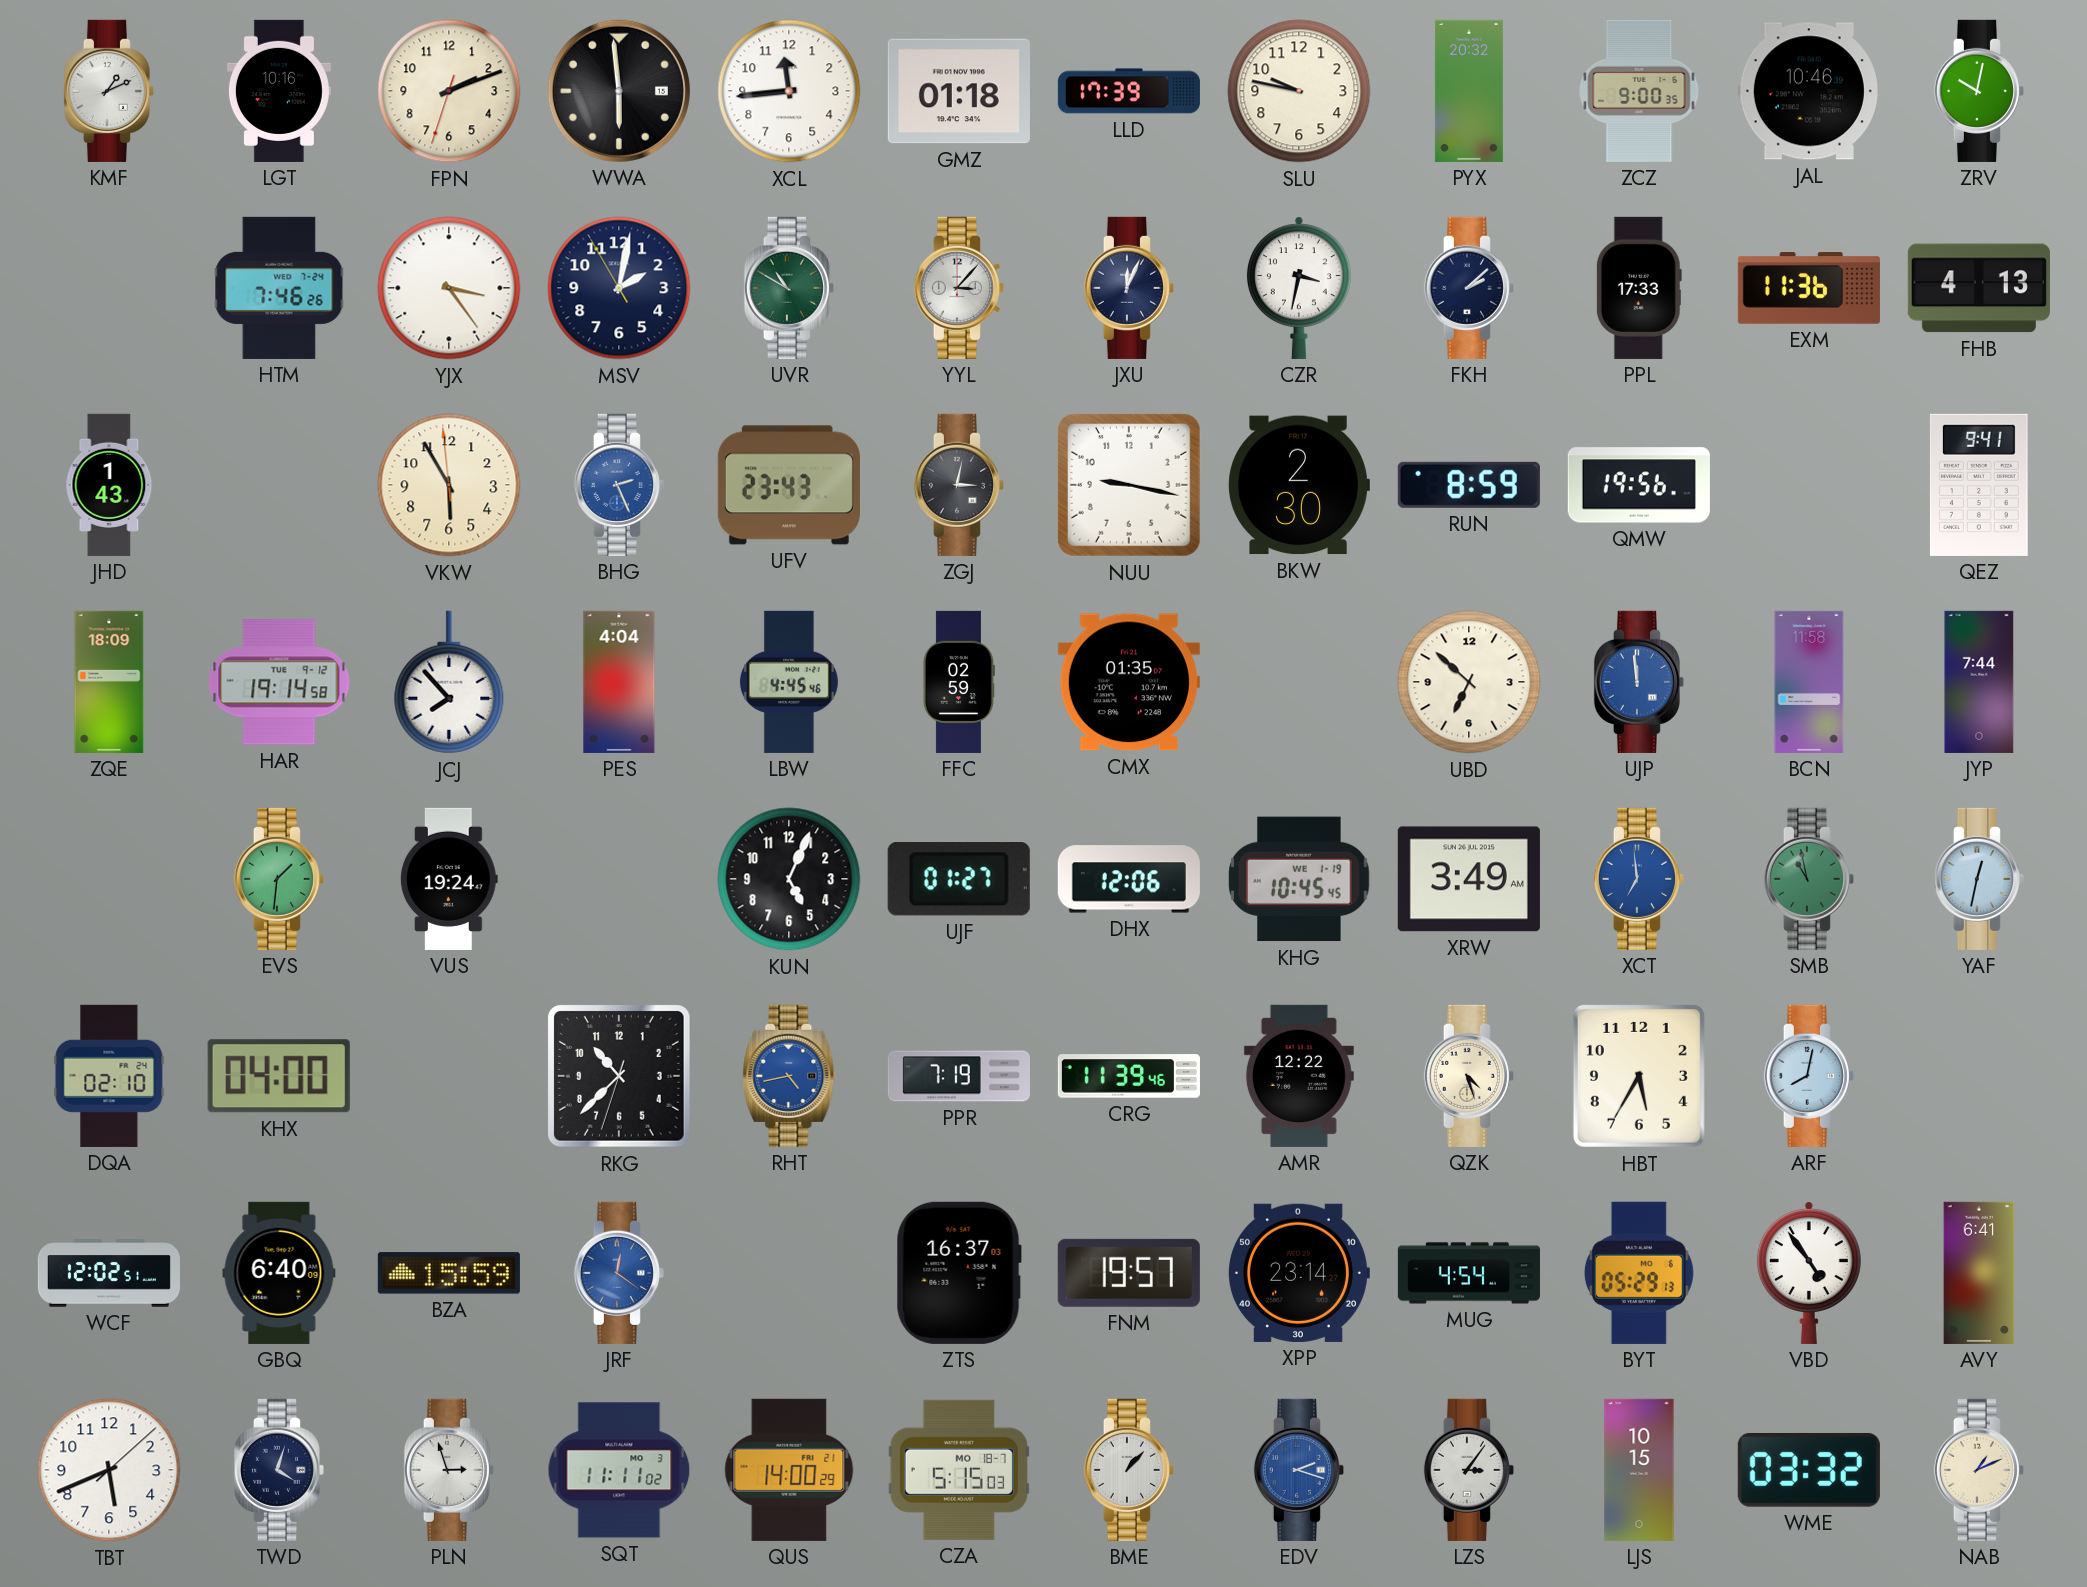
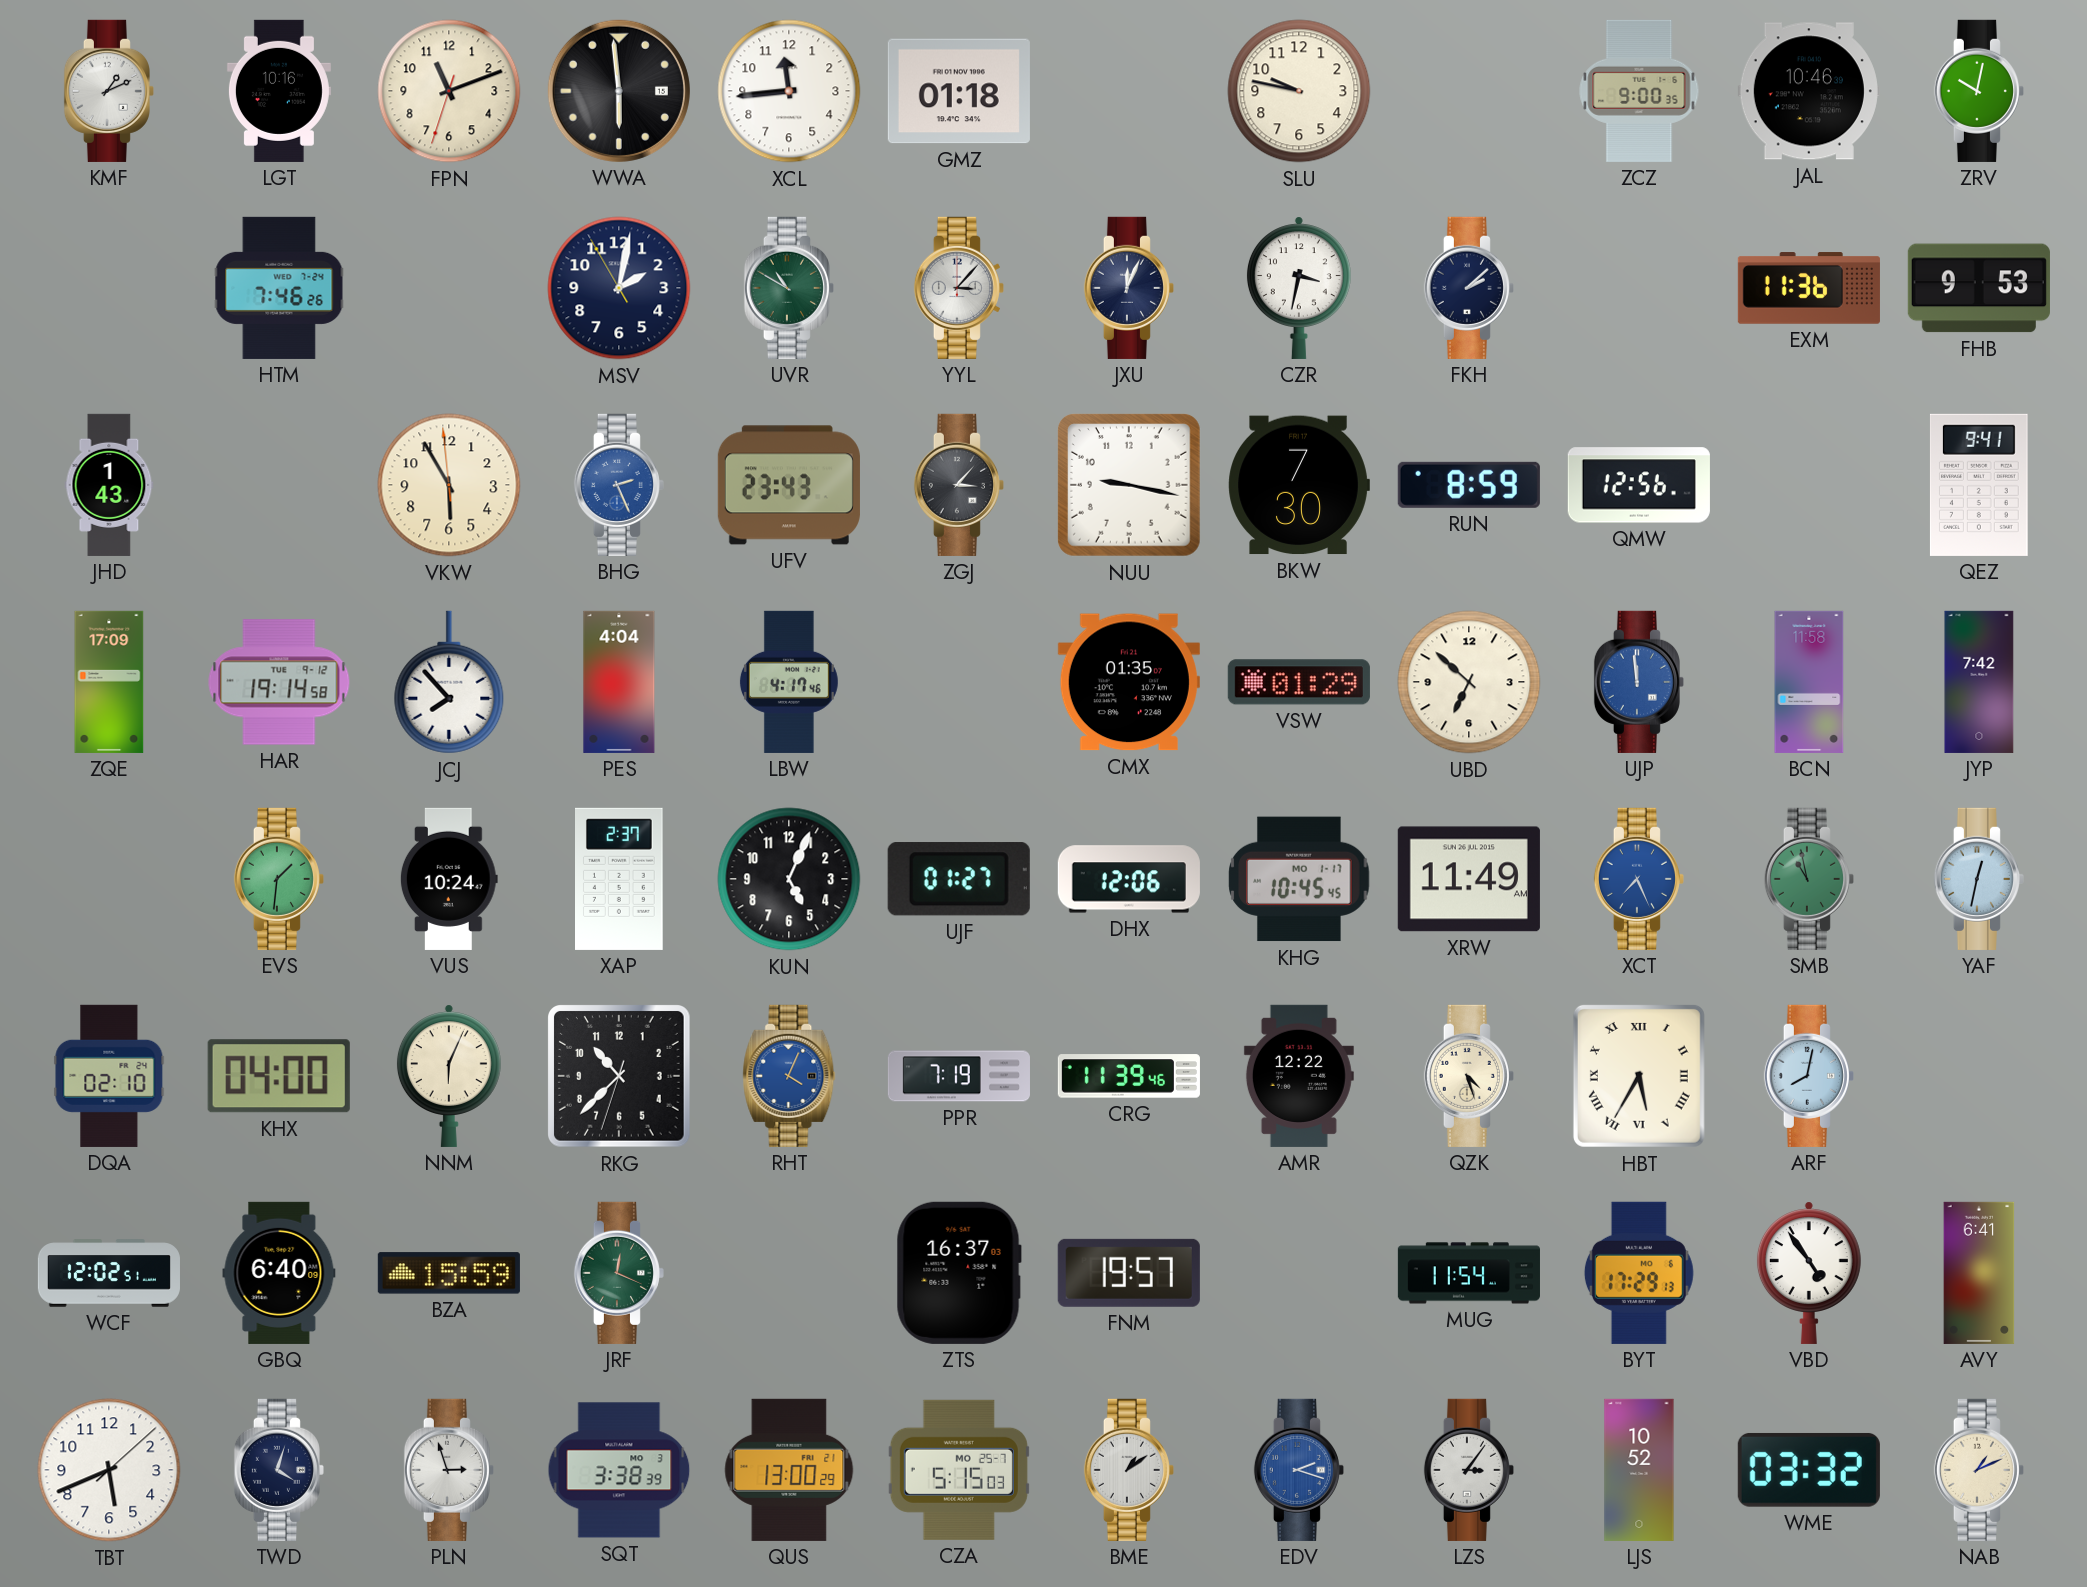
FPN: 2:11 -> 11:11 (449, 91)
LLD: 17:39 -> none (1129, 91)
PYX: 20:32 -> none (1469, 91)
YJX: 3:24 -> none (449, 288)
PPL: 17:33 -> none (1639, 288)
FHB: 4:13 -> 9:53 (1979, 288)
ZGJ: 3:02 -> 3:07 (959, 485)
BKW: 2:30 -> 7:30 (1299, 485)
QMW: 19:56 -> 12:56 (1639, 485)
ZQE: 18:09 -> 17:09 (109, 682)
LBW: 4:45 -> 4:17 (789, 682)
FFC: 02:59 -> none (959, 682)
VSW: none -> 01:29 (1299, 682)
JYP: 7:44 -> 7:42 (1979, 682)
VUS: 19:24 -> 10:24 (449, 879)
XAP: none -> 2:37 (620, 879)
KHG date: WE 1-19 -> MO 1-17 (1299, 879)
XRW: 3:49 -> 11:49 (1469, 879)
XCT: 6:59 -> 7:26 (1639, 879)
NNM: none -> 6:04 (449, 1076)
RHT: 4:43 -> 4:04 (789, 1076)
HBT numerals: Arabic -> Roman (1639, 1076)
JRF: 12:21 -> 12:19 (619, 1273)
JRF dial: blue -> green (619, 1273)
XPP: 23:14 -> none (1298, 1273)
MUG: 4:54 -> 11:54 (1469, 1273)
BYT: 05:29 -> 17:29 (1639, 1273)
SQT: 11:11 -> 3:38 (619, 1470)
QUS: 14:00 -> 13:00 (789, 1470)
CZA date: MO 18-7 -> MO 25-7 (959, 1470)
BME: 1:07 -> 1:09 (1129, 1470)
LJS: 10:15 -> 10:52 (1639, 1470)
